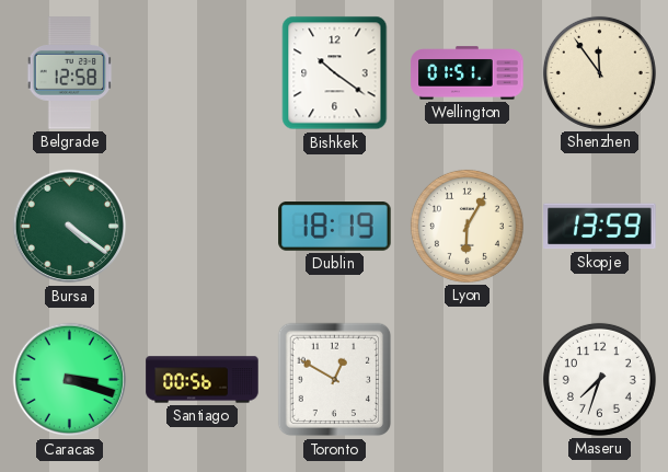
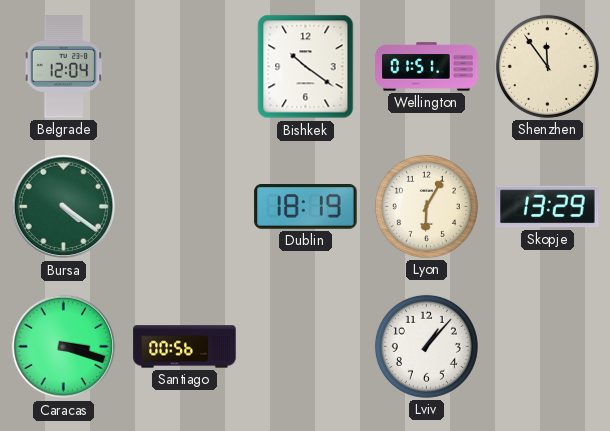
Belgrade: 12:58 -> 12:04 (64, 67)
Skopje: 13:59 -> 13:29 (548, 207)
Toronto: 12:50 -> none (335, 380)
Lviv: none -> 1:07 (426, 346)
Maseru: 7:33 -> none (599, 379)
